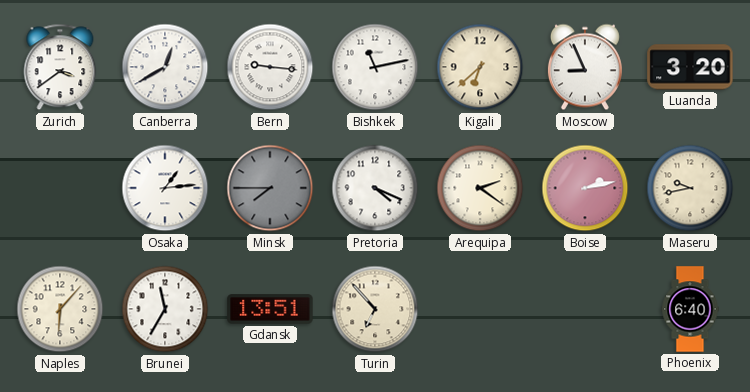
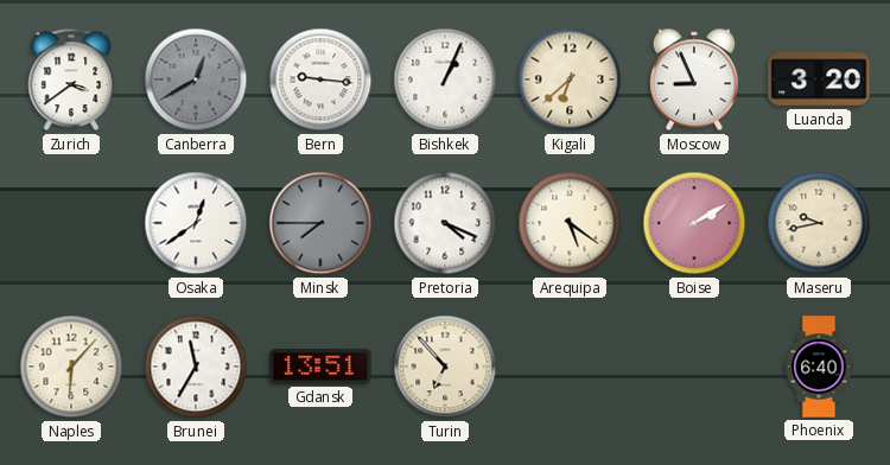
Canberra dial: white -> grey (196, 79)
Bishkek: 11:13 -> 1:04 (445, 79)
Osaka: 1:14 -> 12:39 (196, 223)
Arequipa: 2:21 -> 5:21 (570, 223)
Boise: 2:13 -> 2:10 (694, 223)
